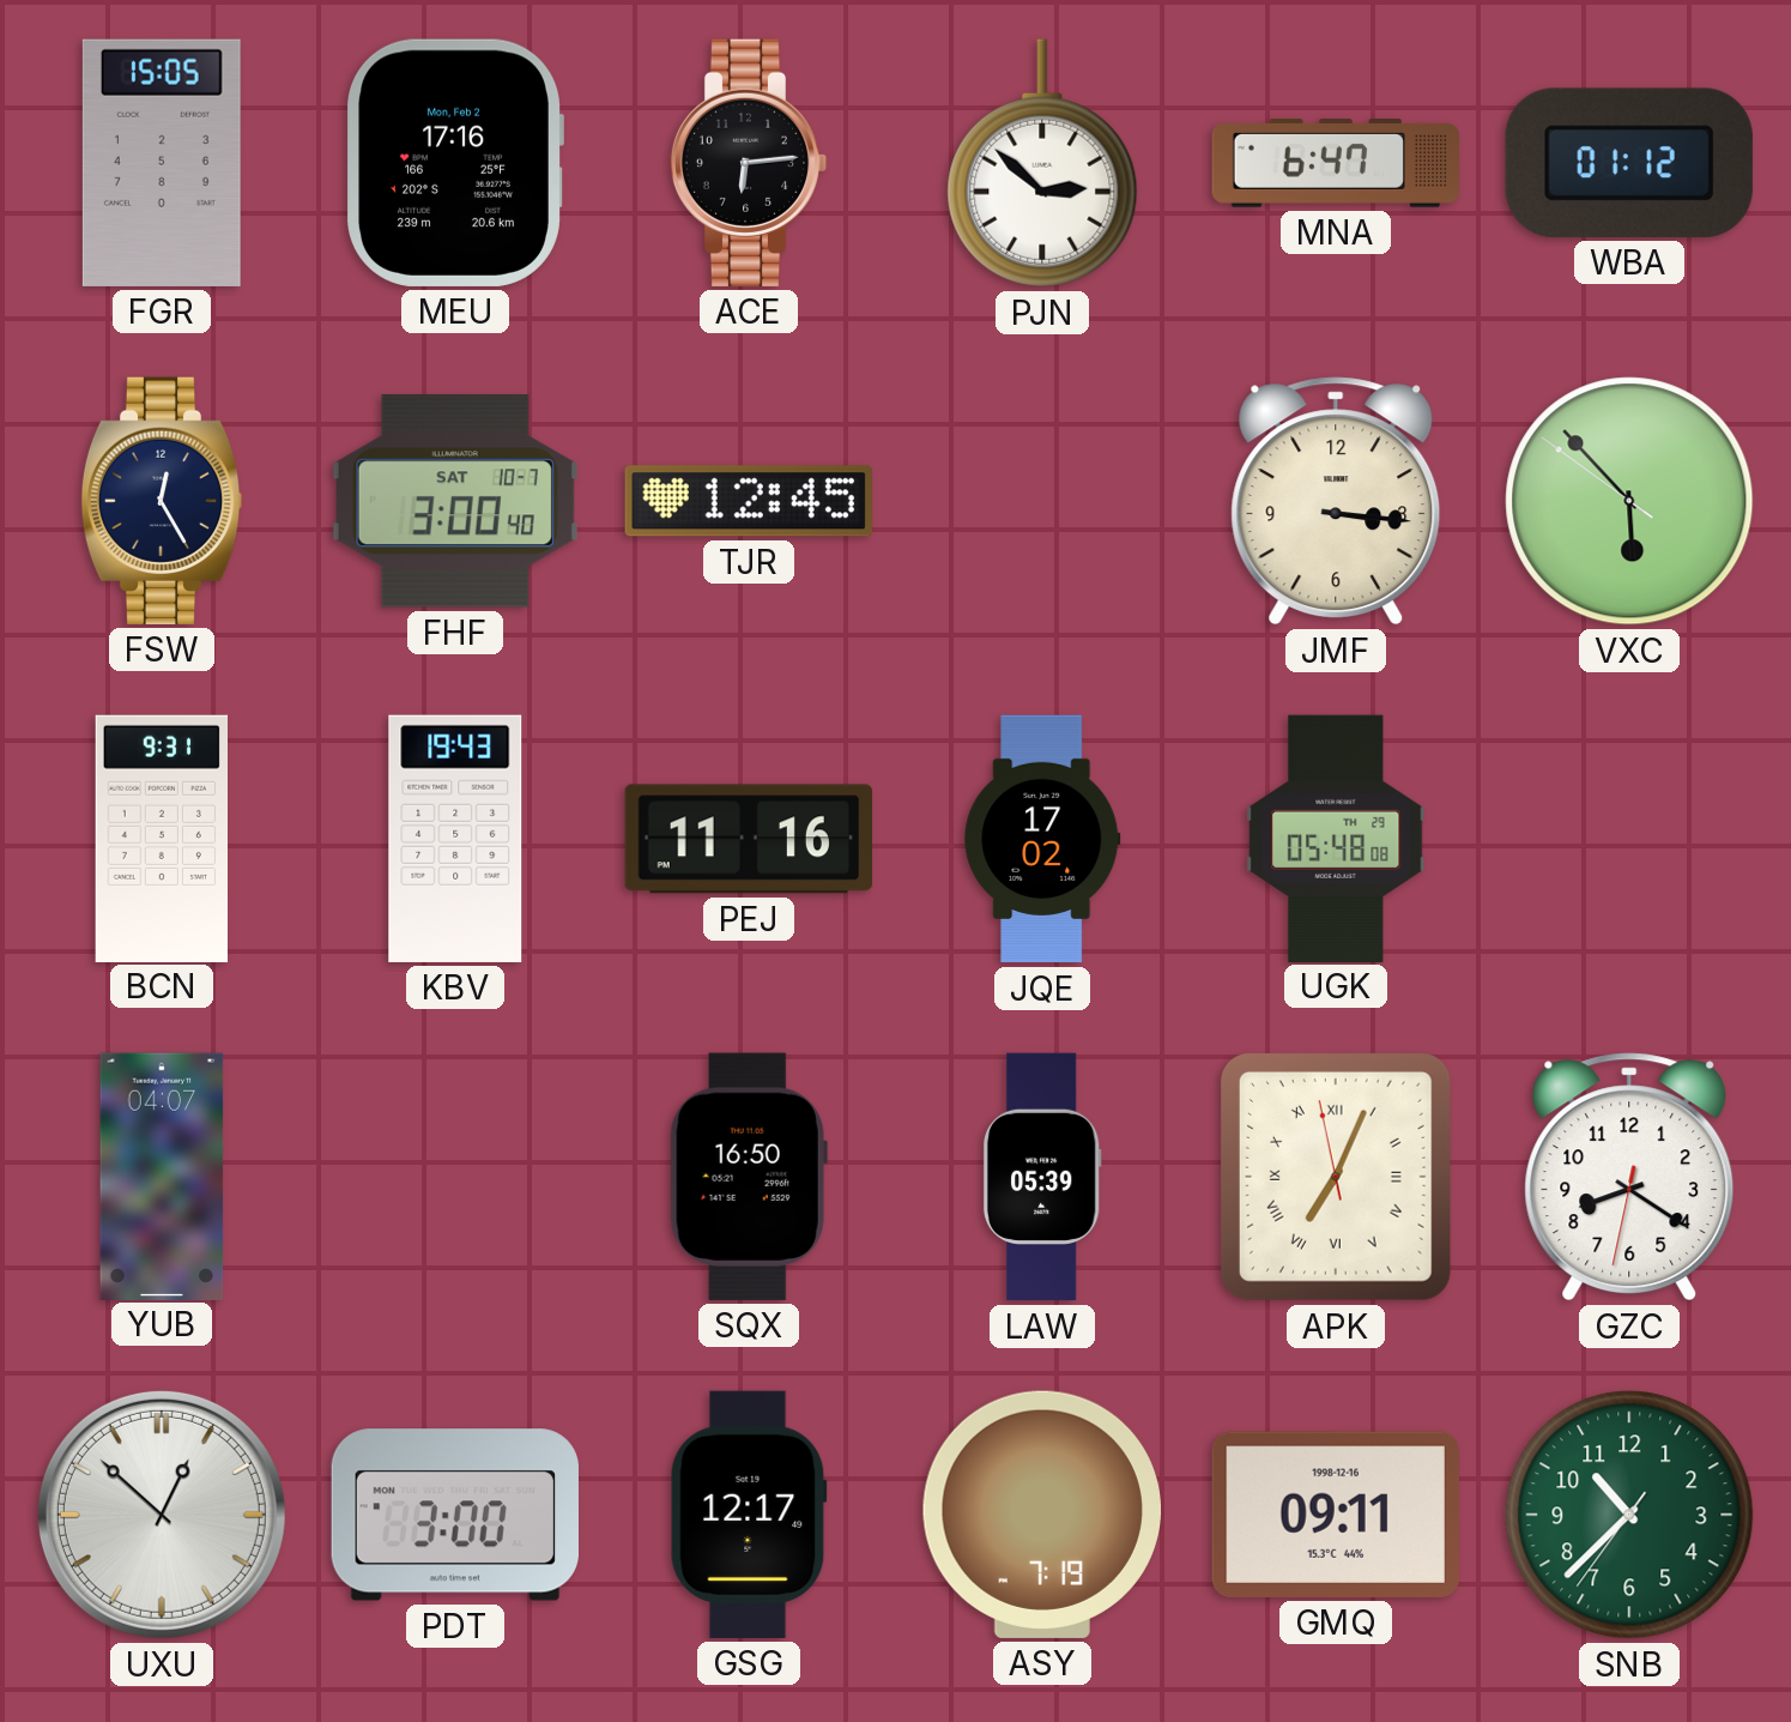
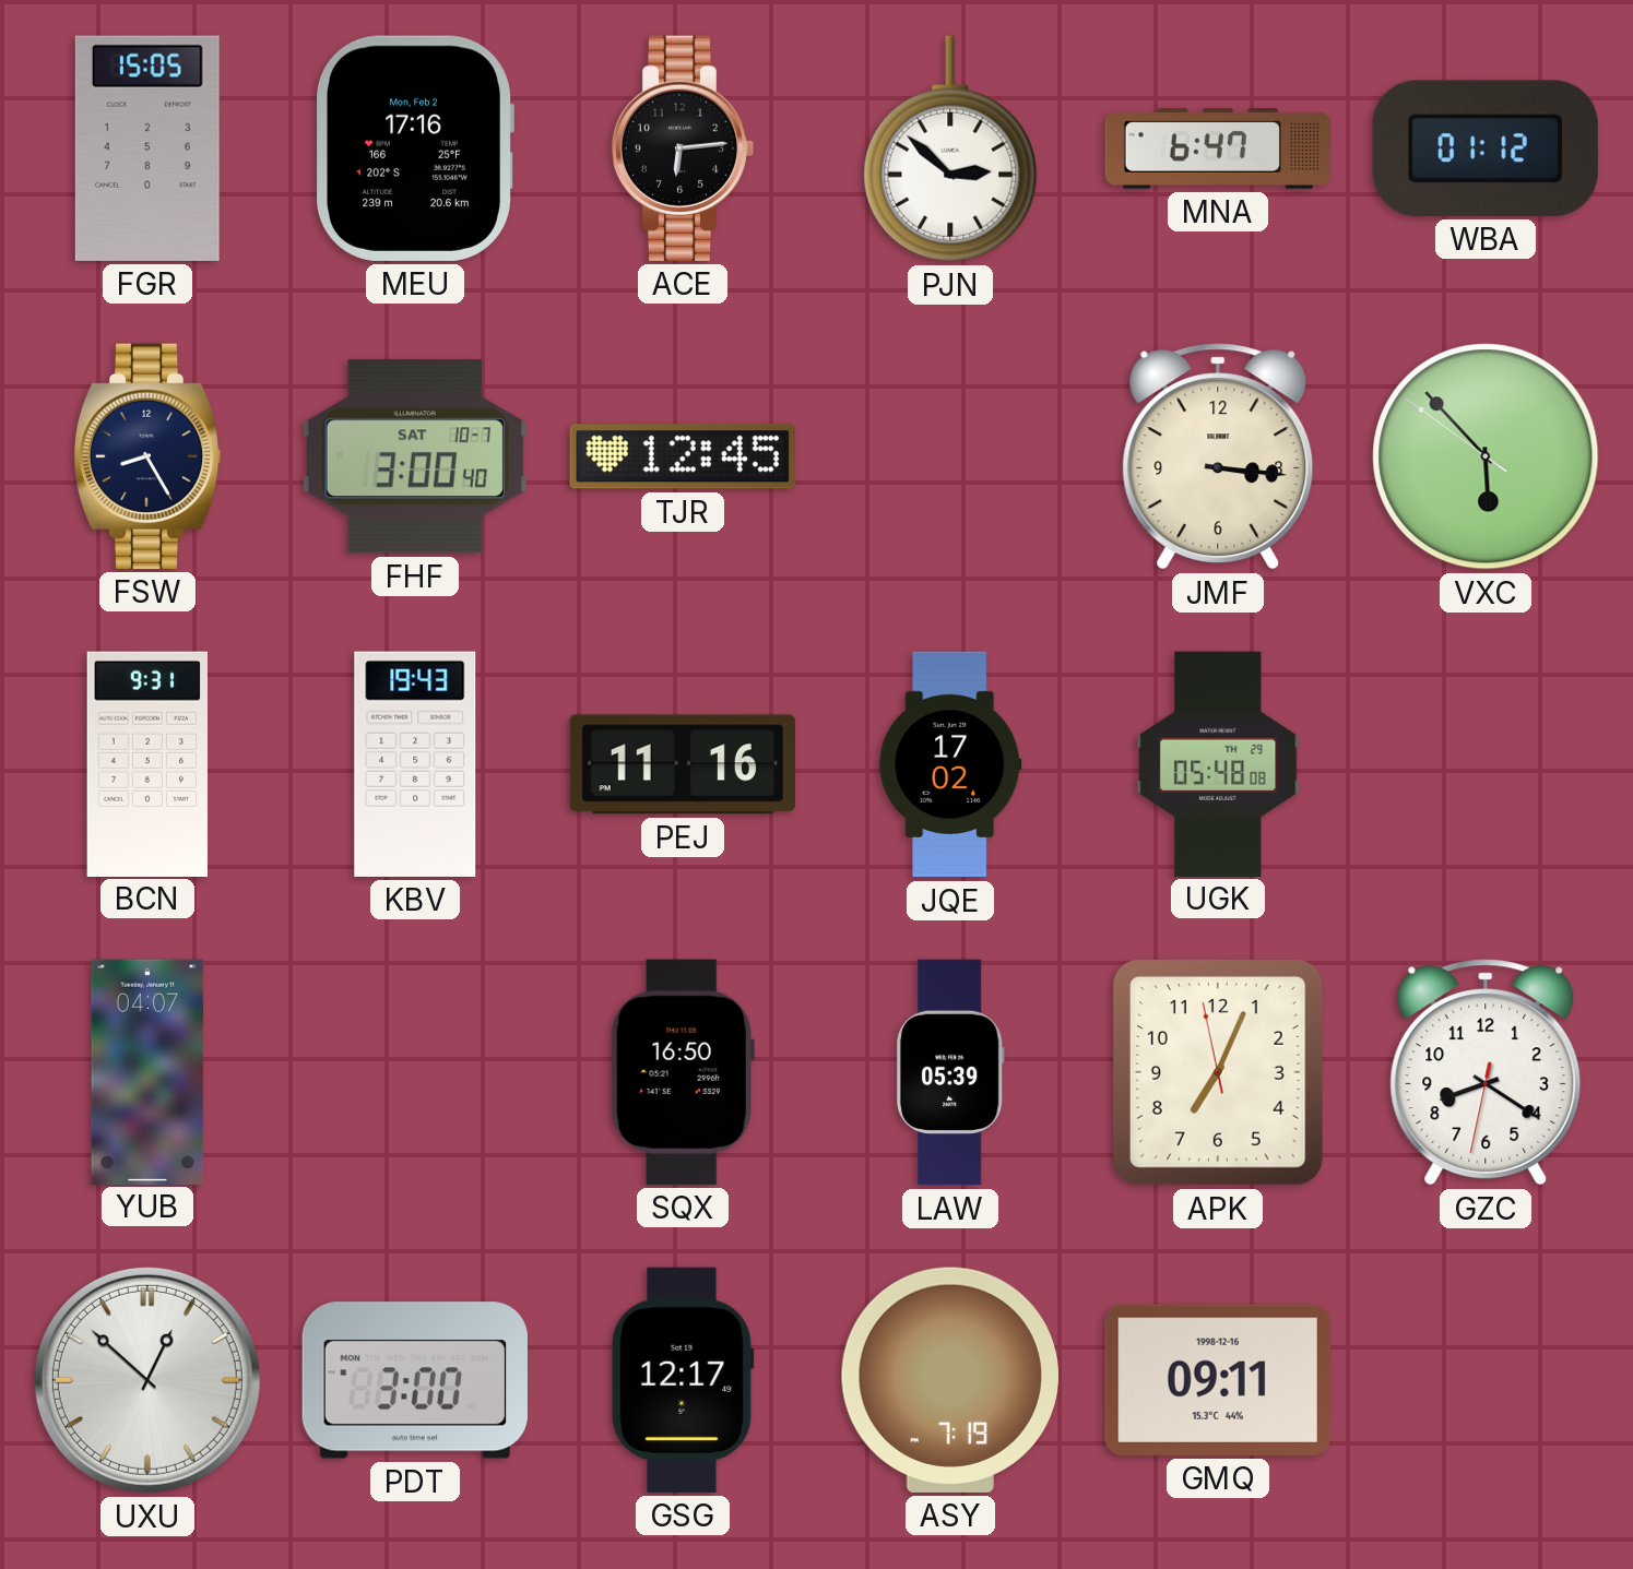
FSW: 12:25 -> 8:25 (147, 456)
APK numerals: Roman -> Arabic (1218, 1072)
SNB: 10:37 -> none (1629, 1515)
